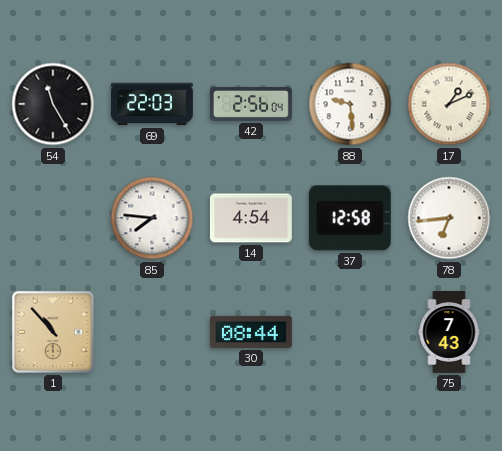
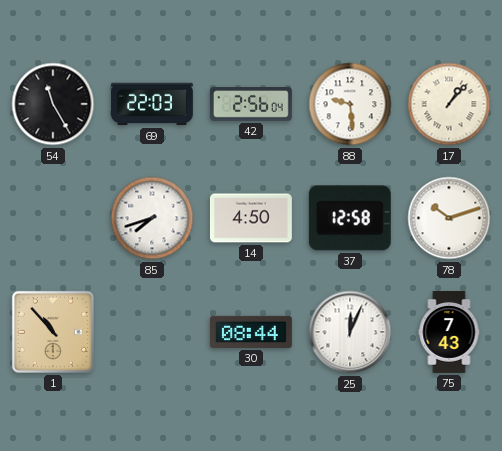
17: 1:11 -> 1:07 (449, 104)
85: 7:46 -> 7:42 (152, 218)
14: 4:54 -> 4:50 (251, 218)
78: 6:44 -> 10:12 (449, 218)
25: none -> 12:04 (350, 332)
